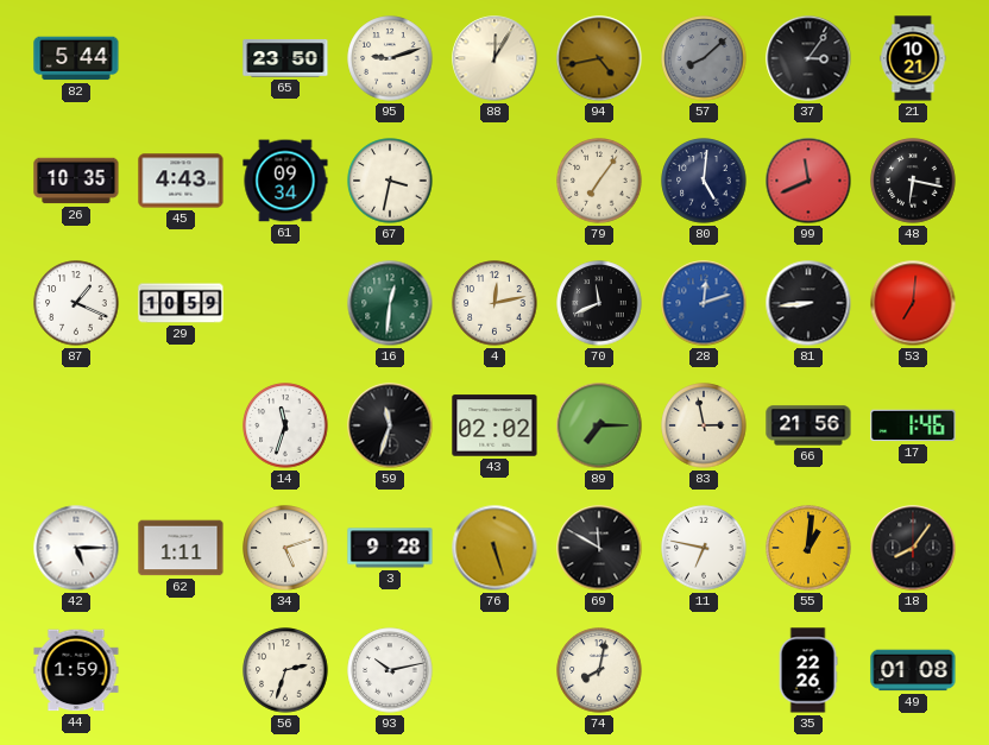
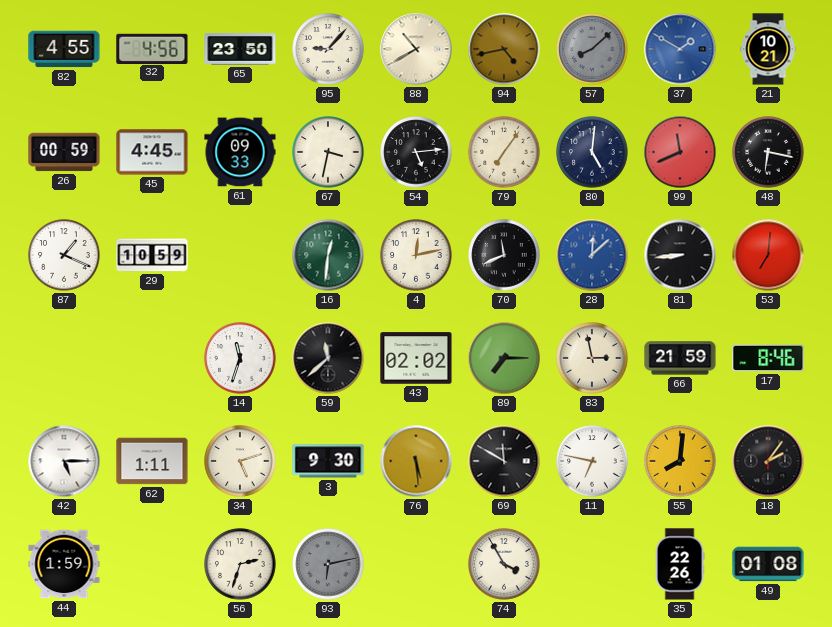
82: 5:44 -> 4:55 (64, 49)
32: none -> 4:56 (152, 48)
95: 9:12 -> 9:07 (328, 49)
88: 12:05 -> 10:40 (416, 49)
37: 3:06 -> 1:50 (680, 49)
37 dial: black -> blue (680, 49)
26: 10:35 -> 00:59 (64, 152)
45: 4:43 -> 4:45 (152, 152)
61: 09:34 -> 09:33 (240, 152)
54: none -> 5:14 (416, 152)
28: 12:12 -> 12:08 (592, 255)
59: 11:33 -> 11:38 (328, 358)
66: 21:56 -> 21:59 (680, 358)
17: 1:46 -> 8:46 (768, 358)
3: 9:28 -> 9:30 (328, 461)
76: 5:27 -> 5:29 (416, 461)
55: 1:01 -> 8:01 (680, 461)
18: 8:06 -> 2:06 (768, 461)
93: 10:13 -> 6:13 (328, 564)
93 dial: white -> grey (328, 564)
74: 8:02 -> 3:55 (504, 564)
